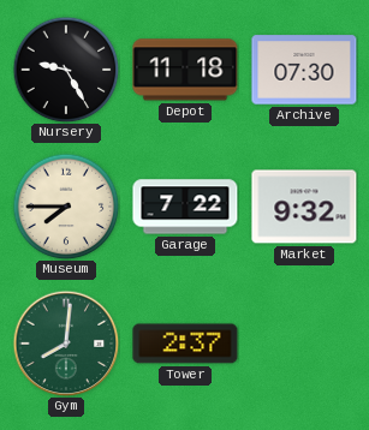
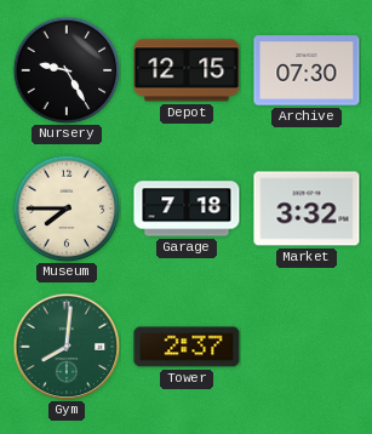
Depot: 11:18 -> 12:15 (187, 70)
Garage: 7:22 -> 7:18 (187, 209)
Market: 9:32 -> 3:32 (307, 209)
